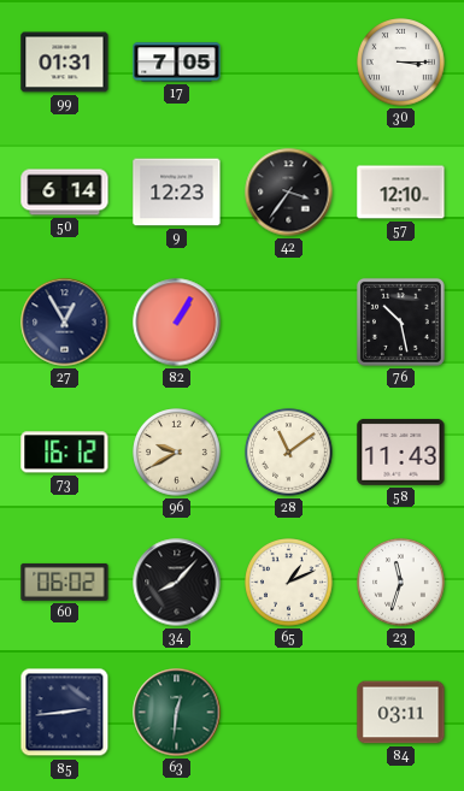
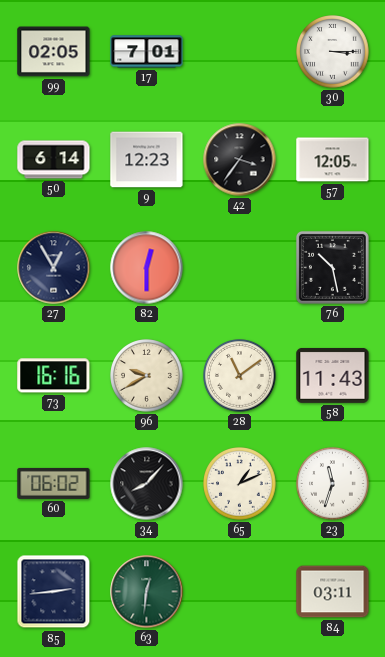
99: 01:31 -> 02:05 (54, 52)
17: 7:05 -> 7:01 (147, 52)
57: 12:10 -> 12:05 (333, 160)
82: 1:05 -> 12:30 (147, 268)
73: 16:12 -> 16:16 (54, 376)
